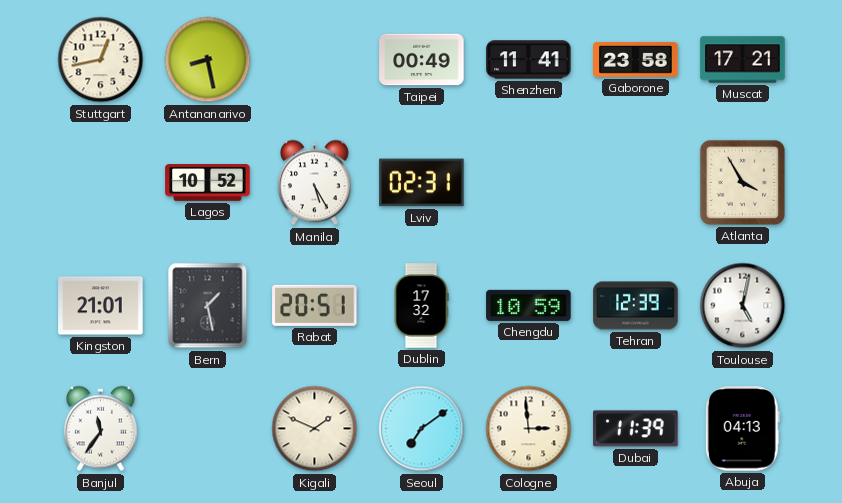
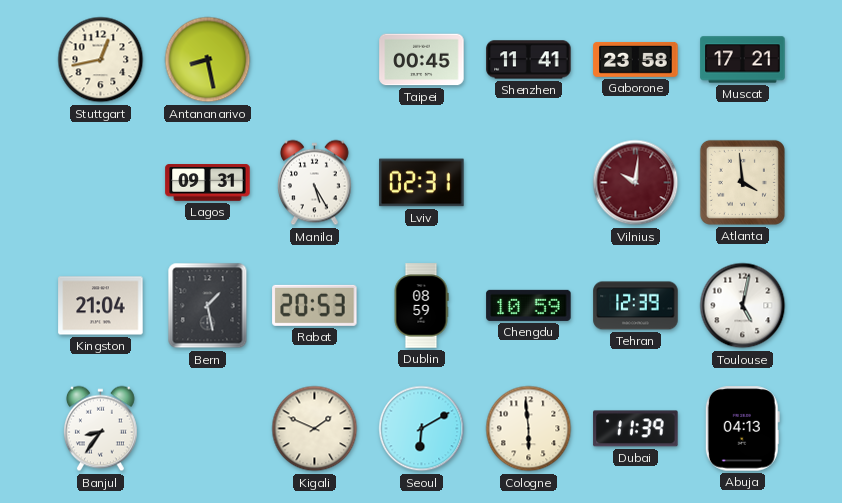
Taipei: 00:49 -> 00:45 (422, 60)
Lagos: 10:52 -> 09:31 (208, 183)
Vilnius: none -> 10:01 (636, 183)
Atlanta: 3:55 -> 3:59 (742, 182)
Kingston: 21:01 -> 21:04 (101, 306)
Rabat: 20:51 -> 20:53 (315, 305)
Dublin: 17:32 -> 08:59 (421, 306)
Banjul: 11:36 -> 8:36 (100, 429)
Seoul: 7:09 -> 6:10 (422, 429)
Cologne: 2:59 -> 5:59 (529, 429)
